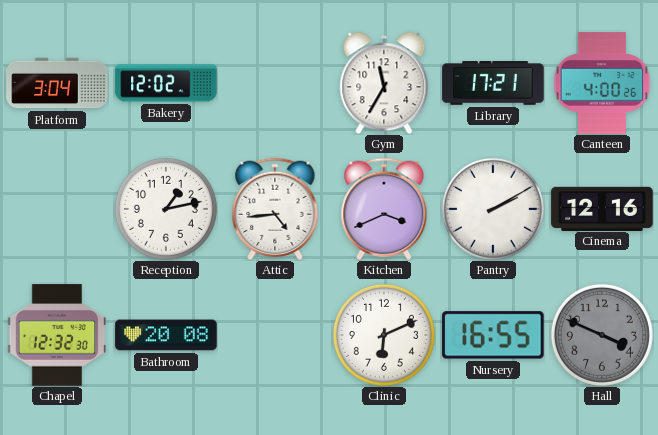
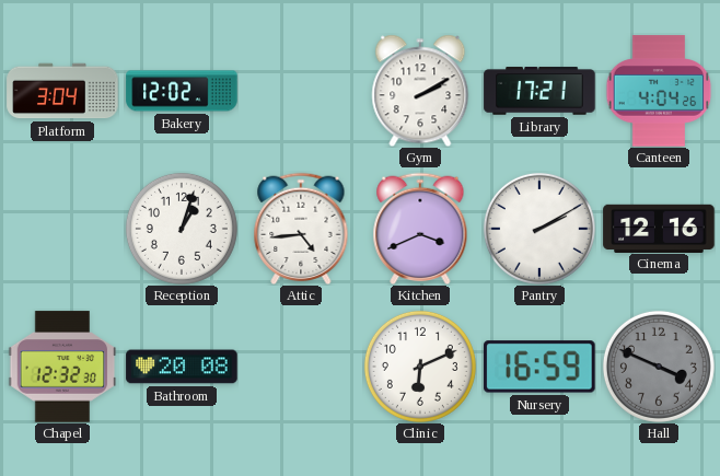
Gym: 11:35 -> 2:10 (420, 91)
Canteen: 4:00 -> 4:04 (659, 91)
Reception: 1:13 -> 1:03 (182, 229)
Nursery: 16:55 -> 16:59 (539, 367)
